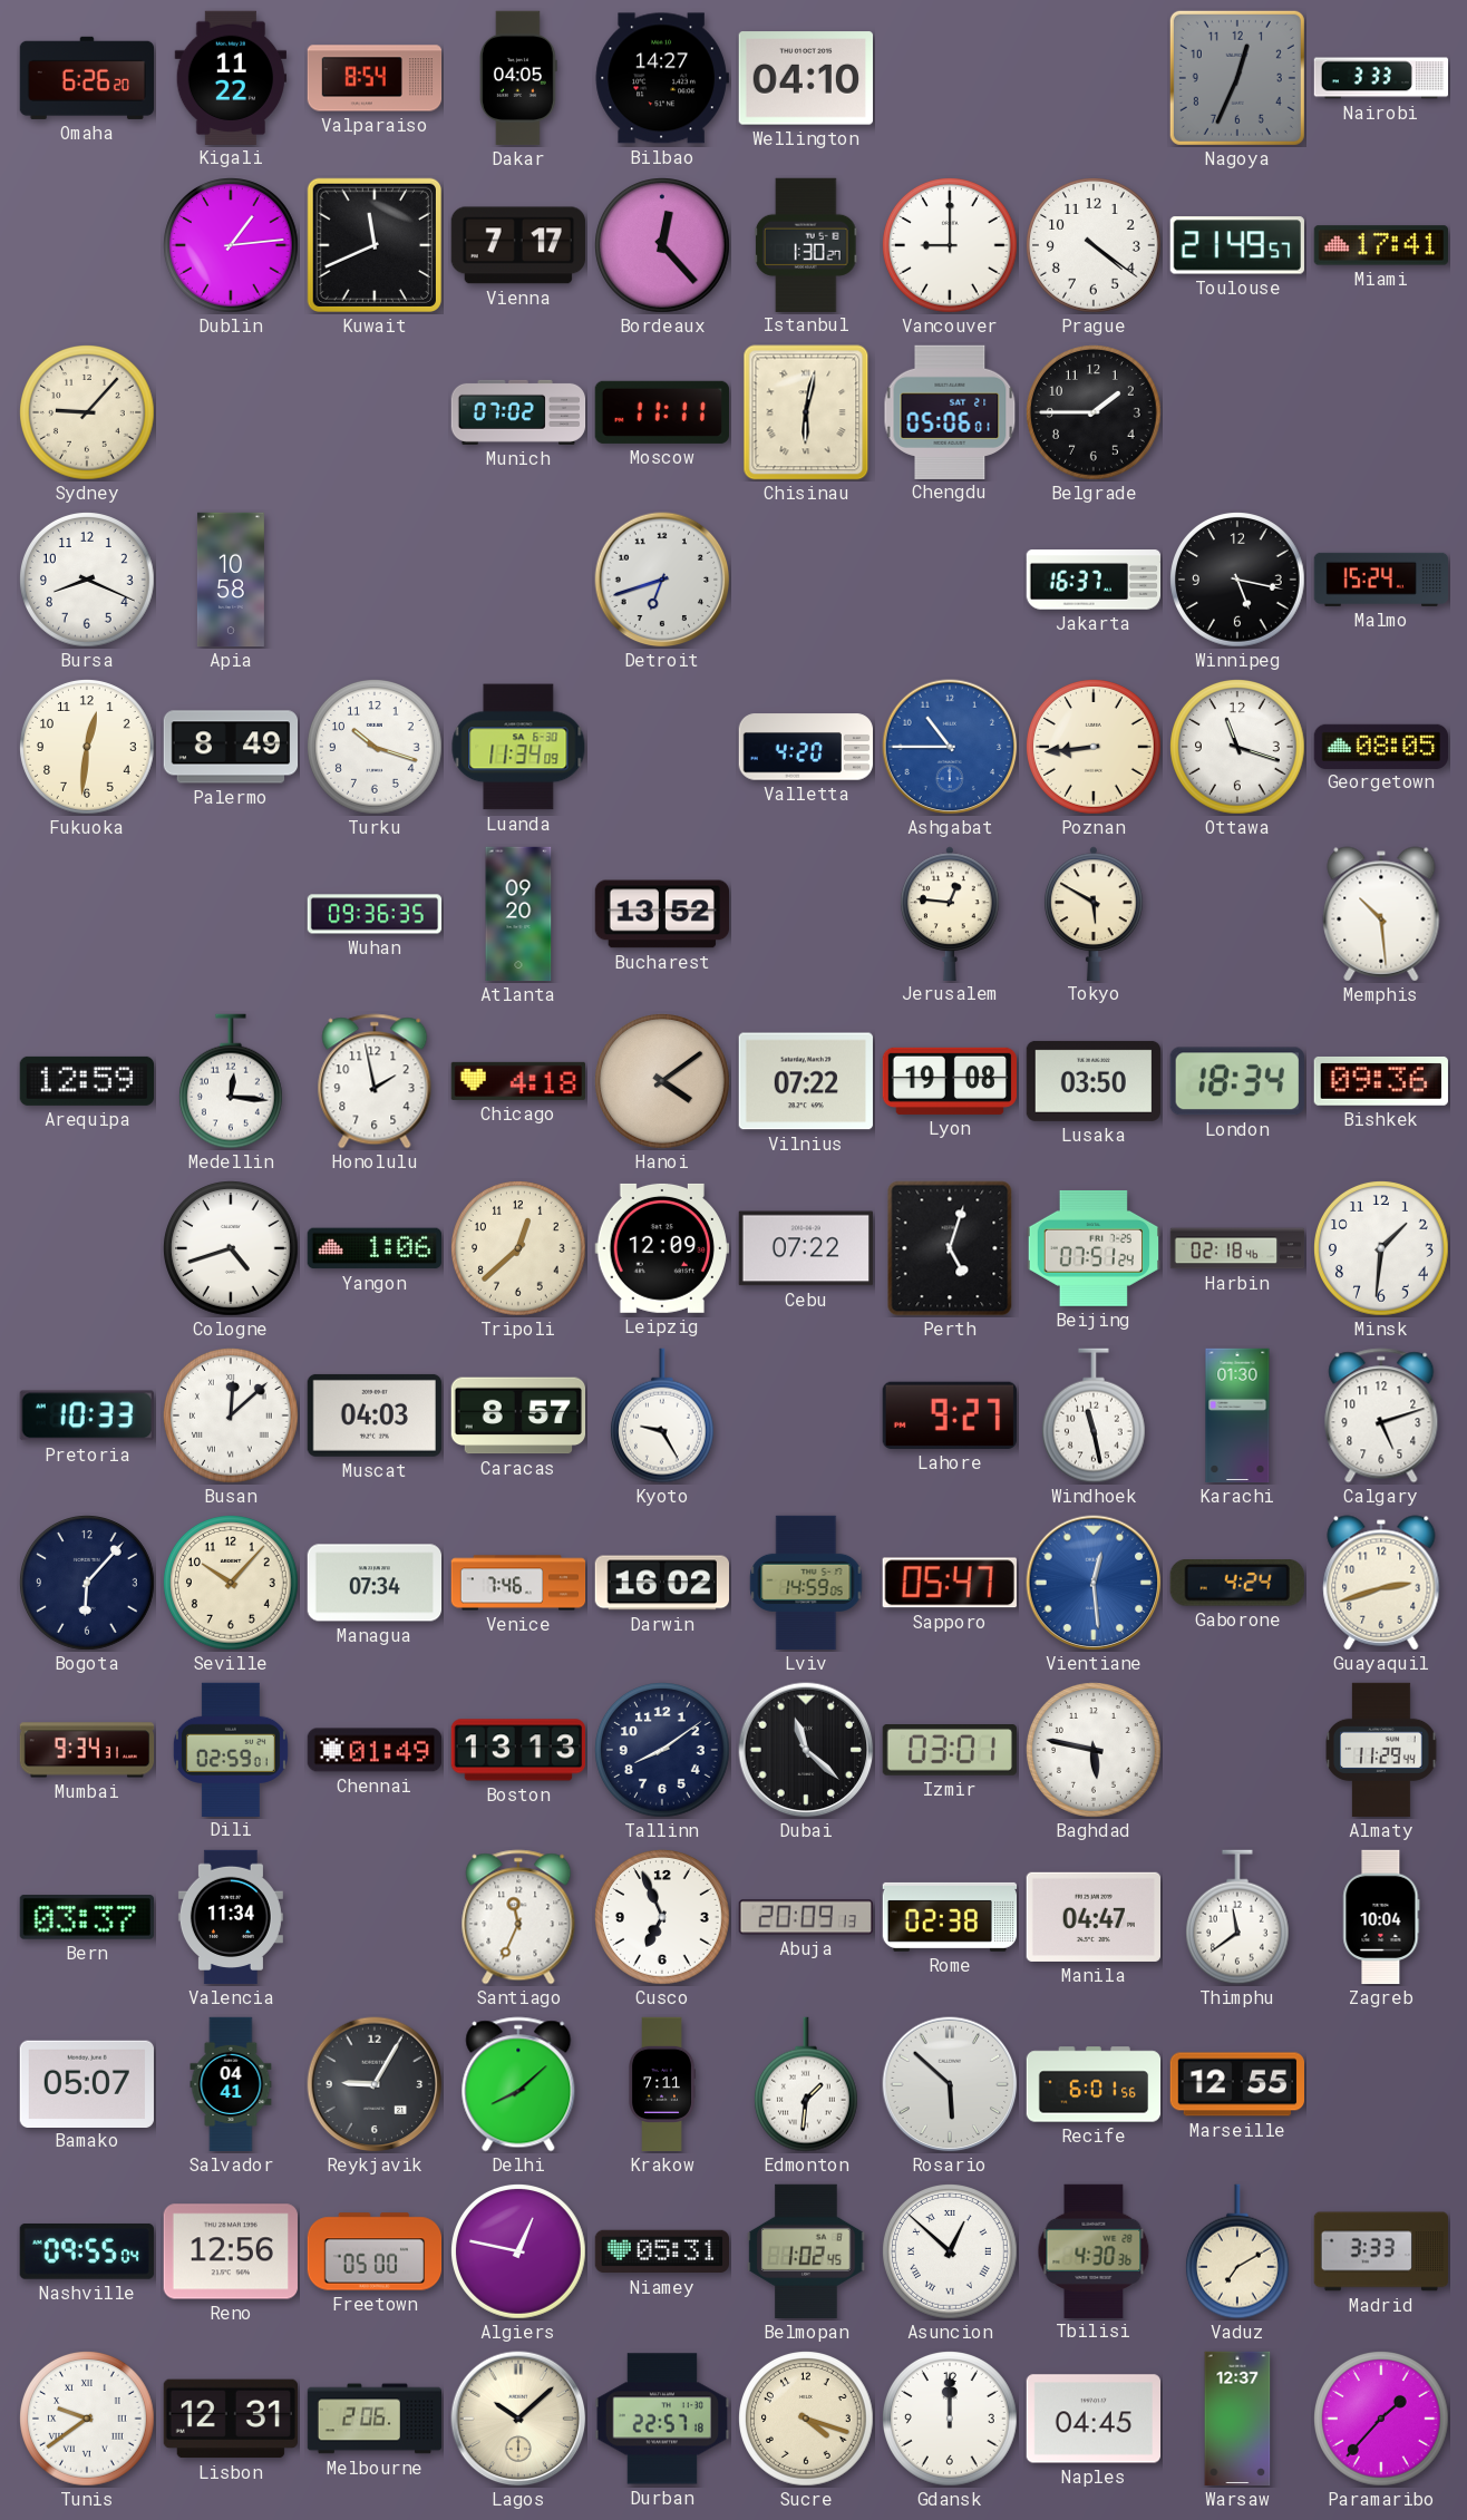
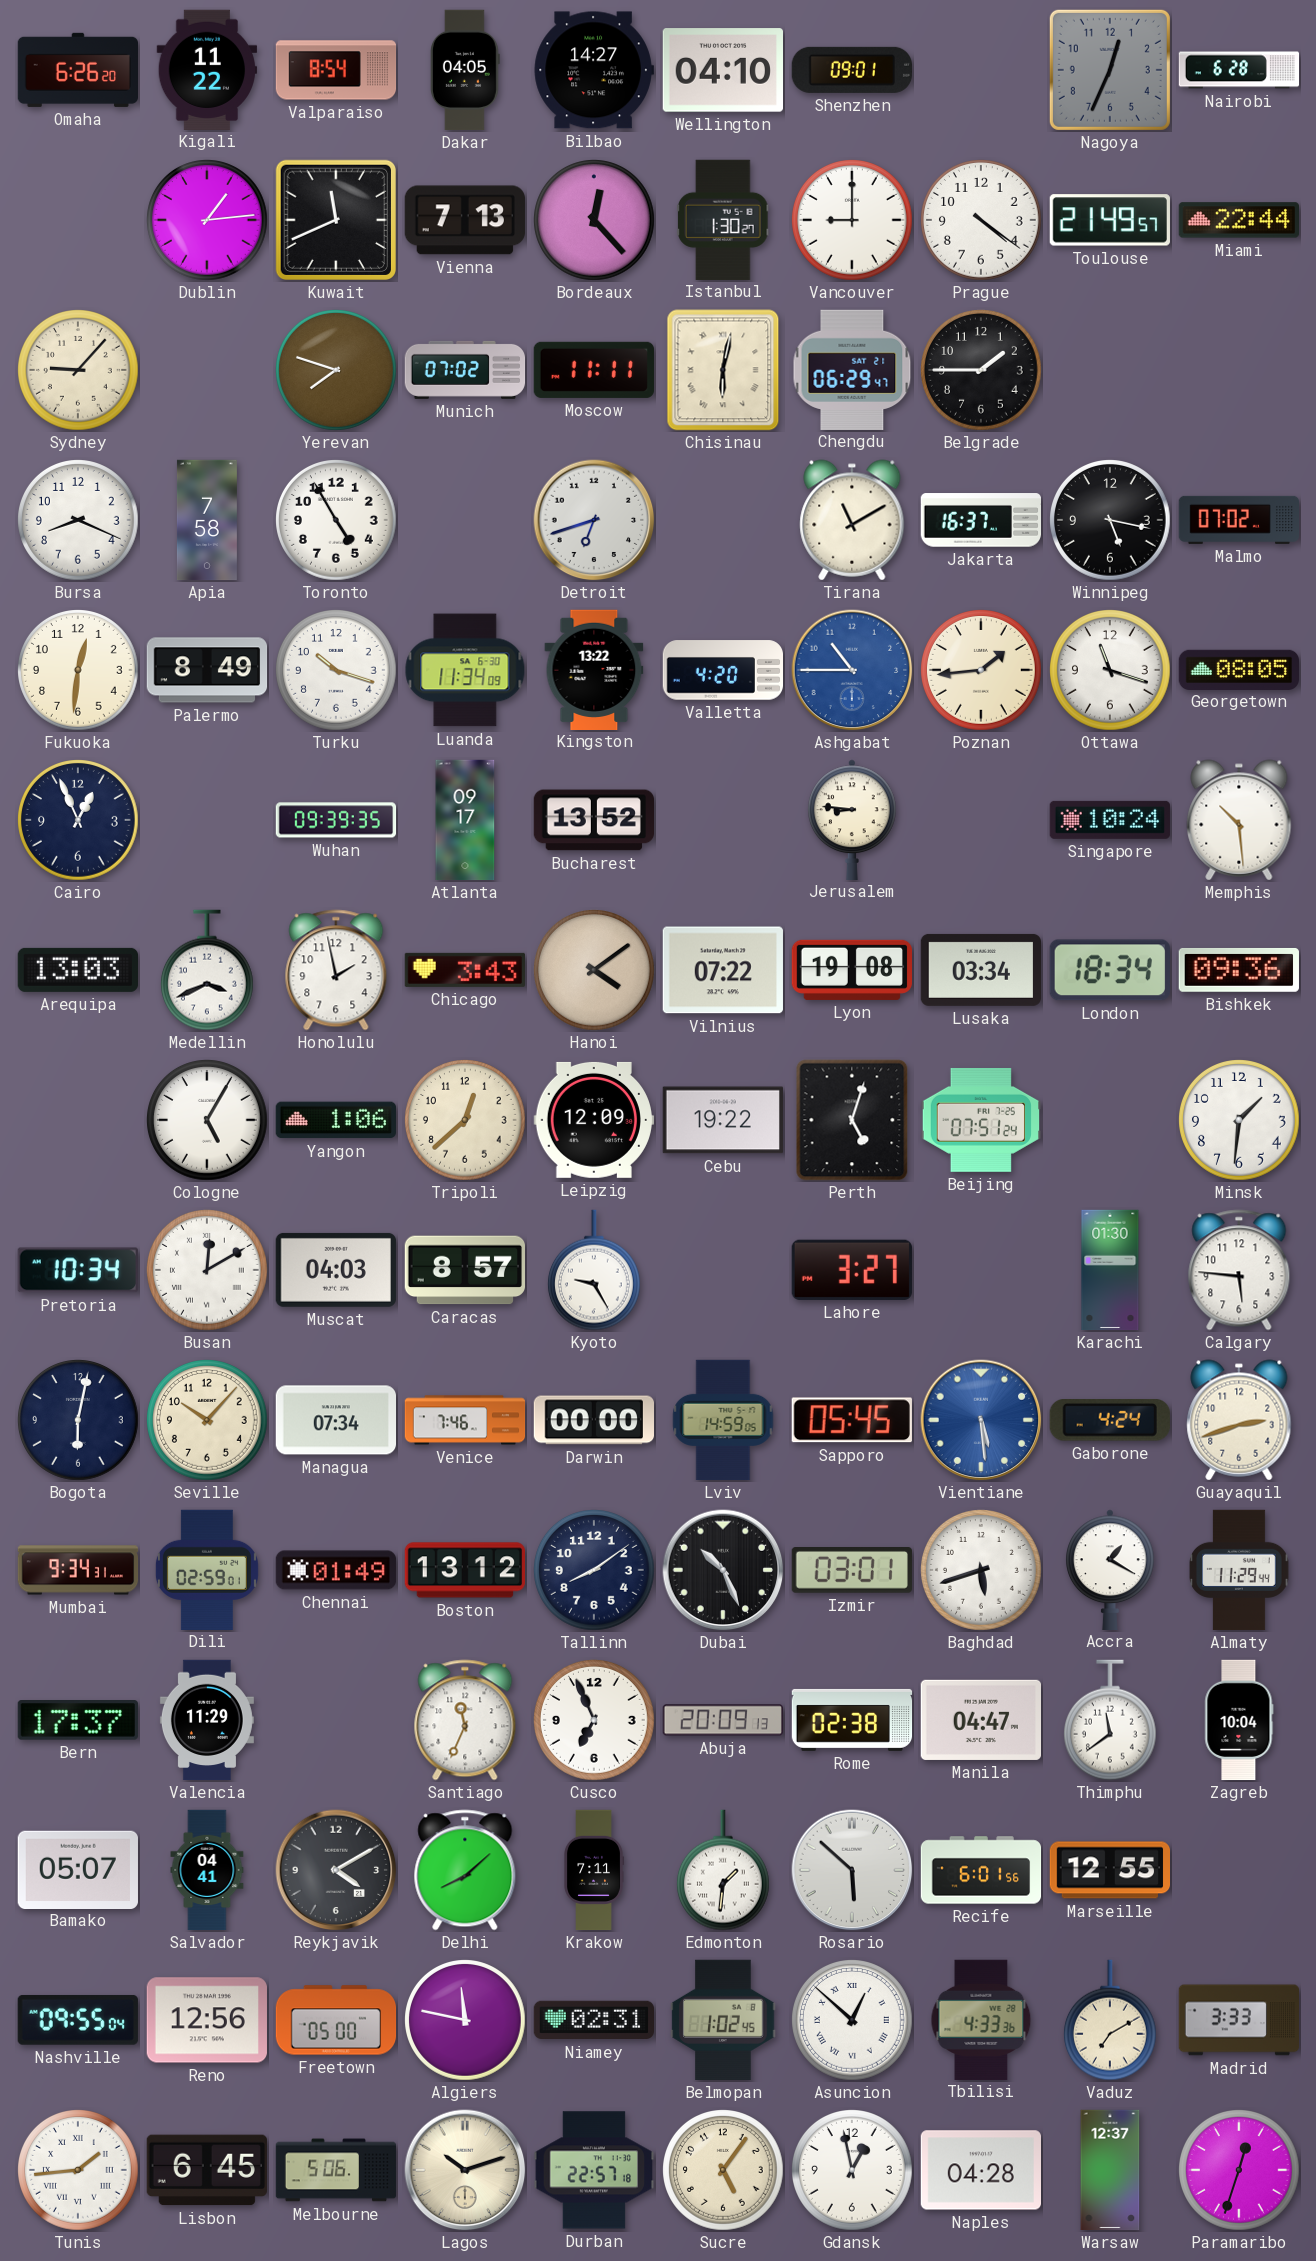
Shenzhen: none -> 09:01 (852, 70)
Nairobi: 3:33 -> 6:28 (1239, 70)
Vienna: 7:17 -> 7:13 (465, 220)
Miami: 17:41 -> 22:44 (1238, 220)
Yerevan: none -> 7:48 (337, 371)
Chengdu: 05:06 -> 06:29 (852, 369)
Apia: 10:58 -> 7:58 (207, 520)
Toronto: none -> 4:55 (337, 521)
Tirana: none -> 11:10 (852, 520)
Malmo: 15:24 -> 07:02 (1239, 520)
Kingston: none -> 13:22 (594, 669)
Poznan: 8:44 -> 1:44 (982, 671)
Cairo: none -> 12:56 (79, 821)
Wuhan: 09:36 -> 09:39 (336, 820)
Atlanta: 09:20 -> 09:17 (465, 820)
Jerusalem: 12:46 -> 8:46 (853, 819)
Tokyo: 5:50 -> none (1095, 913)
Singapore: none -> 10:24 (1110, 820)
Arequipa: 12:59 -> 13:03 (77, 970)
Medellin: 12:16 -> 3:41 (207, 970)
Chicago: 4:18 -> 3:43 (464, 970)
Lusaka: 03:50 -> 03:34 (980, 970)
Cologne: 4:42 -> 5:05 (208, 1121)
Cebu: 07:22 -> 19:22 (723, 1120)
Harbin: 02:18 -> none (1237, 1248)
Pretoria: 10:33 -> 10:34 (78, 1270)
Busan: 12:08 -> 12:10 (208, 1271)
Lahore: 9:27 -> 3:27 (852, 1270)
Windhoek: 11:28 -> none (1094, 1415)
Calgary: 5:12 -> 5:46 (1239, 1270)
Bogota: 6:07 -> 6:02 (79, 1421)
Darwin: 16:02 -> 00:00 (593, 1420)
Sapporo: 05:47 -> 05:45 (852, 1420)
Vientiane: 12:29 -> 5:29 (981, 1420)
Boston: 13:13 -> 13:12 (464, 1570)
Dubai: 11:22 -> 10:26 (723, 1570)
Baghdad: 5:47 -> 5:42 (982, 1571)
Accra: none -> 1:20 (1111, 1569)
Bern: 03:37 -> 17:37 (78, 1721)
Valencia: 11:34 -> 11:29 (207, 1720)
Reykjavik: 9:05 -> 4:10 (336, 1870)
Algiers: 12:47 -> 11:47 (466, 2021)
Niamey: 05:31 -> 02:31 (593, 2020)
Tbilisi: 4:30 -> 4:33 (981, 2019)
Tunis: 9:39 -> 1:44 (79, 2171)
Lisbon: 12:31 -> 6:45 (207, 2170)
Melbourne: 2:06 -> 5:06 (336, 2170)
Lagos: 10:08 -> 10:12 (465, 2170)
Sucre: 4:18 -> 5:06 (724, 2171)
Gdansk: 12:00 -> 12:58 (853, 2171)
Naples: 04:45 -> 04:28 (980, 2170)
Paramaribo: 1:37 -> 12:33 (1240, 2171)
